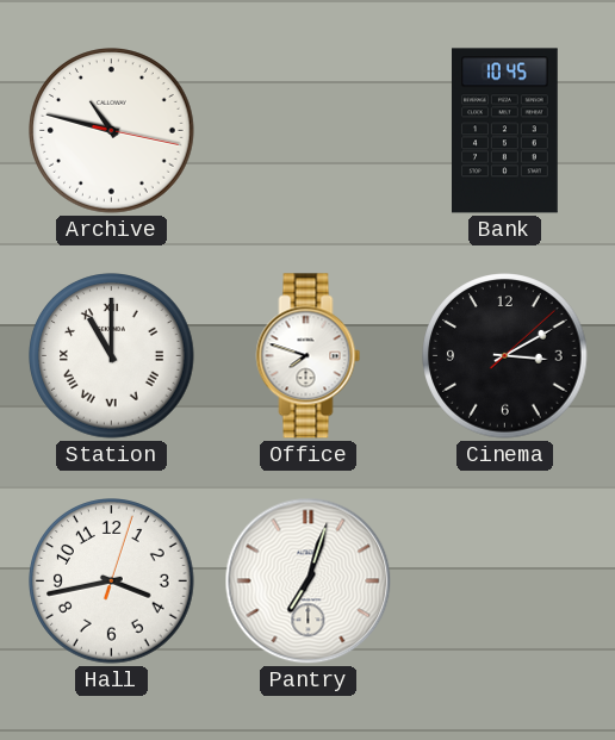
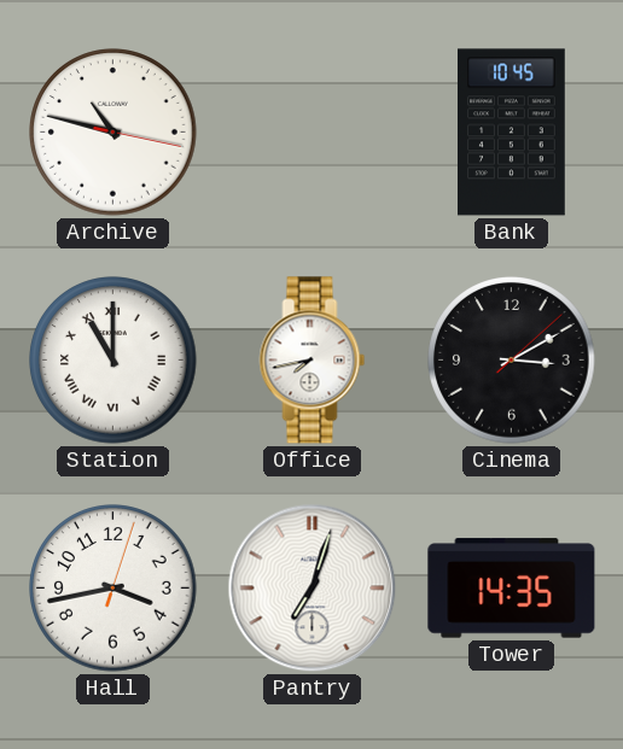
Office: 7:48 -> 7:43 (313, 361)
Tower: none -> 14:35 (512, 589)
